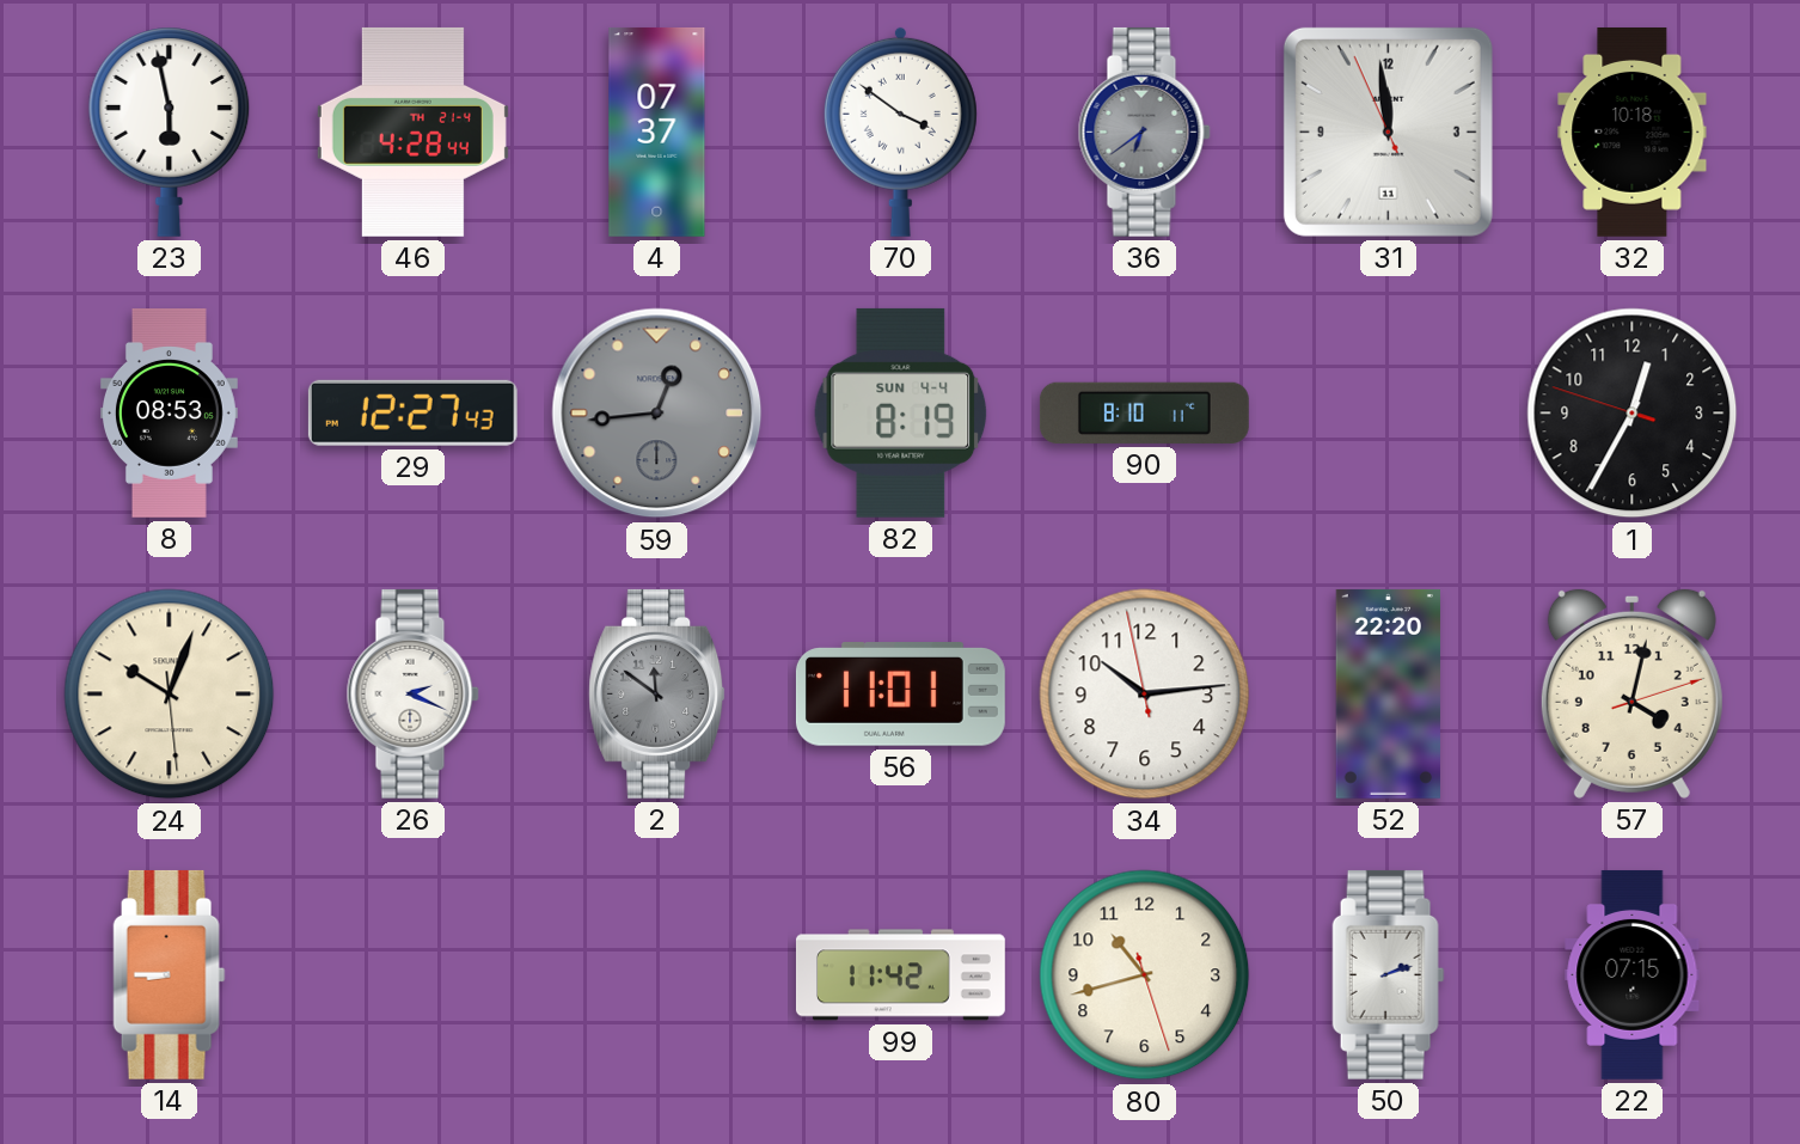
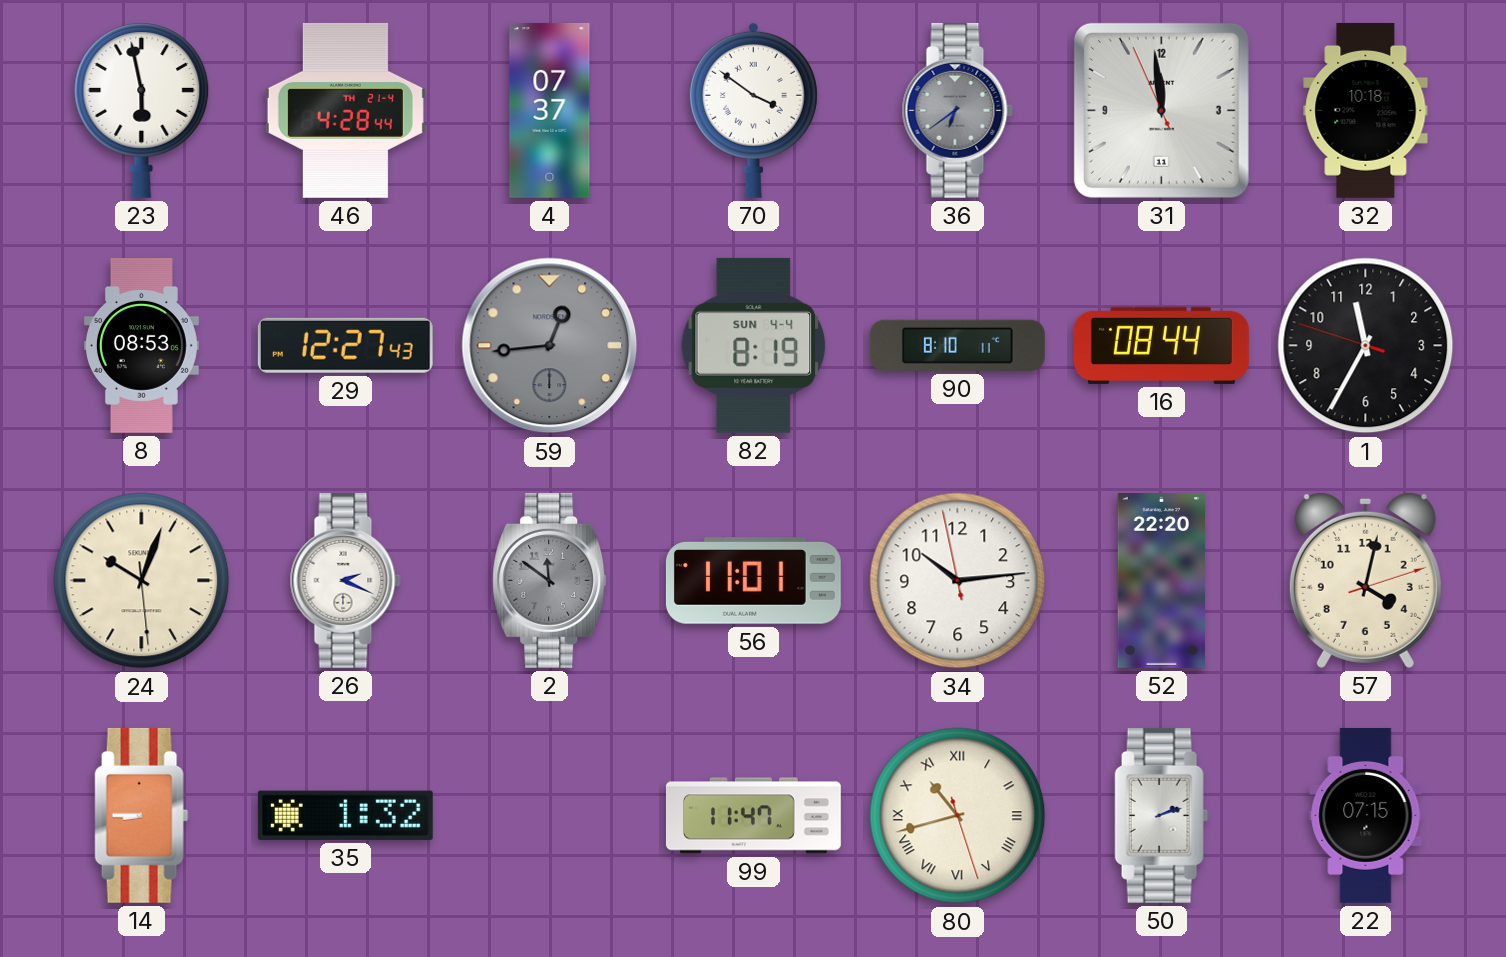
16: none -> 08:44 (1161, 345)
1: 12:34 -> 11:34 (1366, 346)
35: none -> 1:32 (345, 815)
99: 11:42 -> 11:47 (753, 816)
80 numerals: Arabic -> Roman (958, 816)
